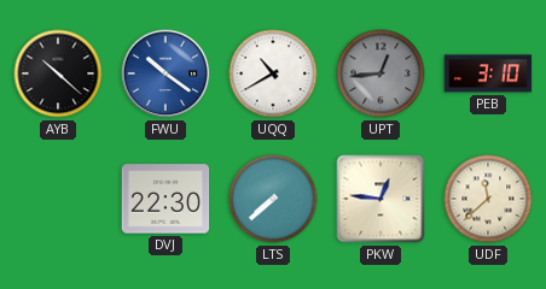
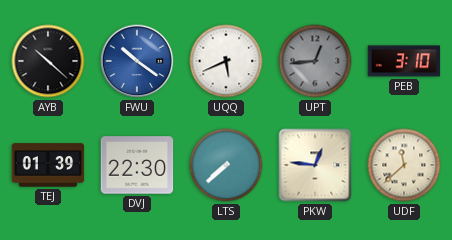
UQQ: 10:40 -> 5:41 (226, 61)
TEJ: none -> 01:39 (48, 165)
